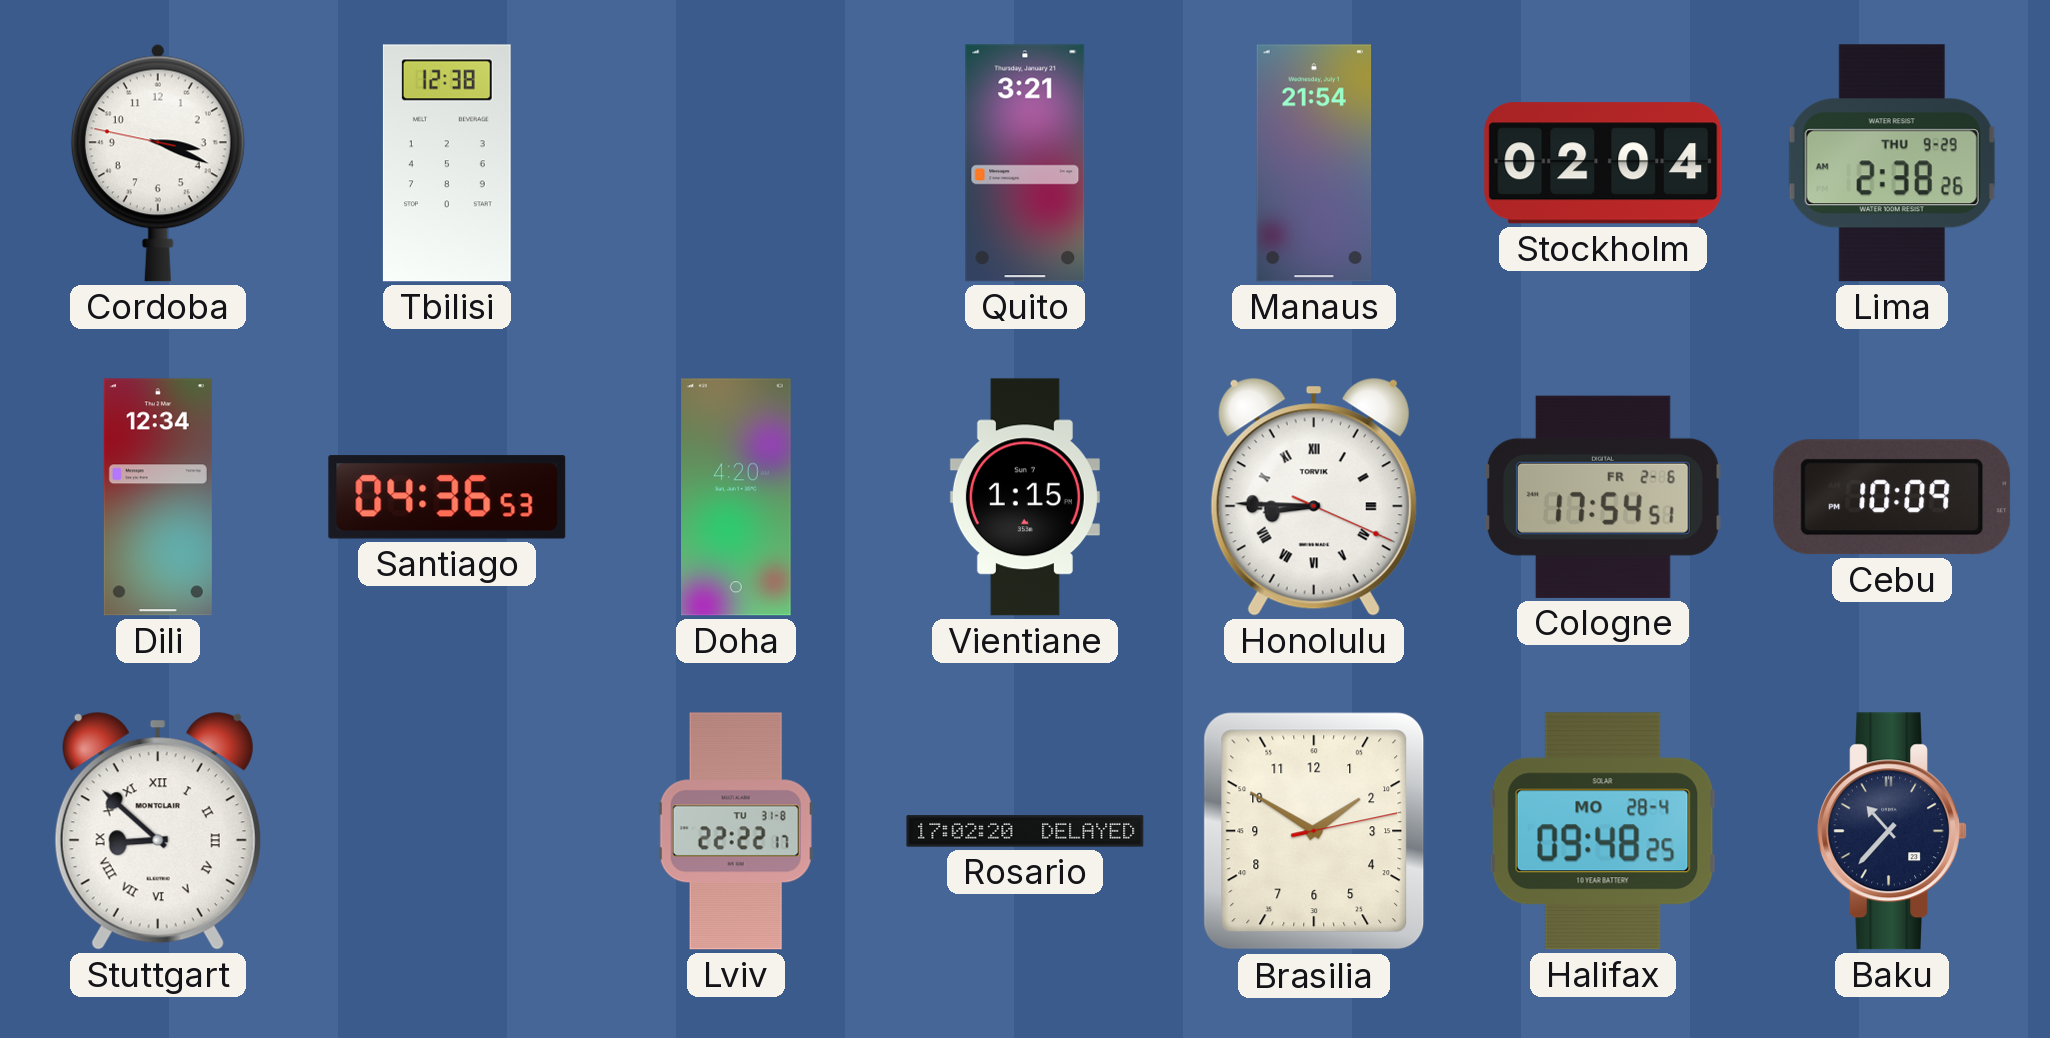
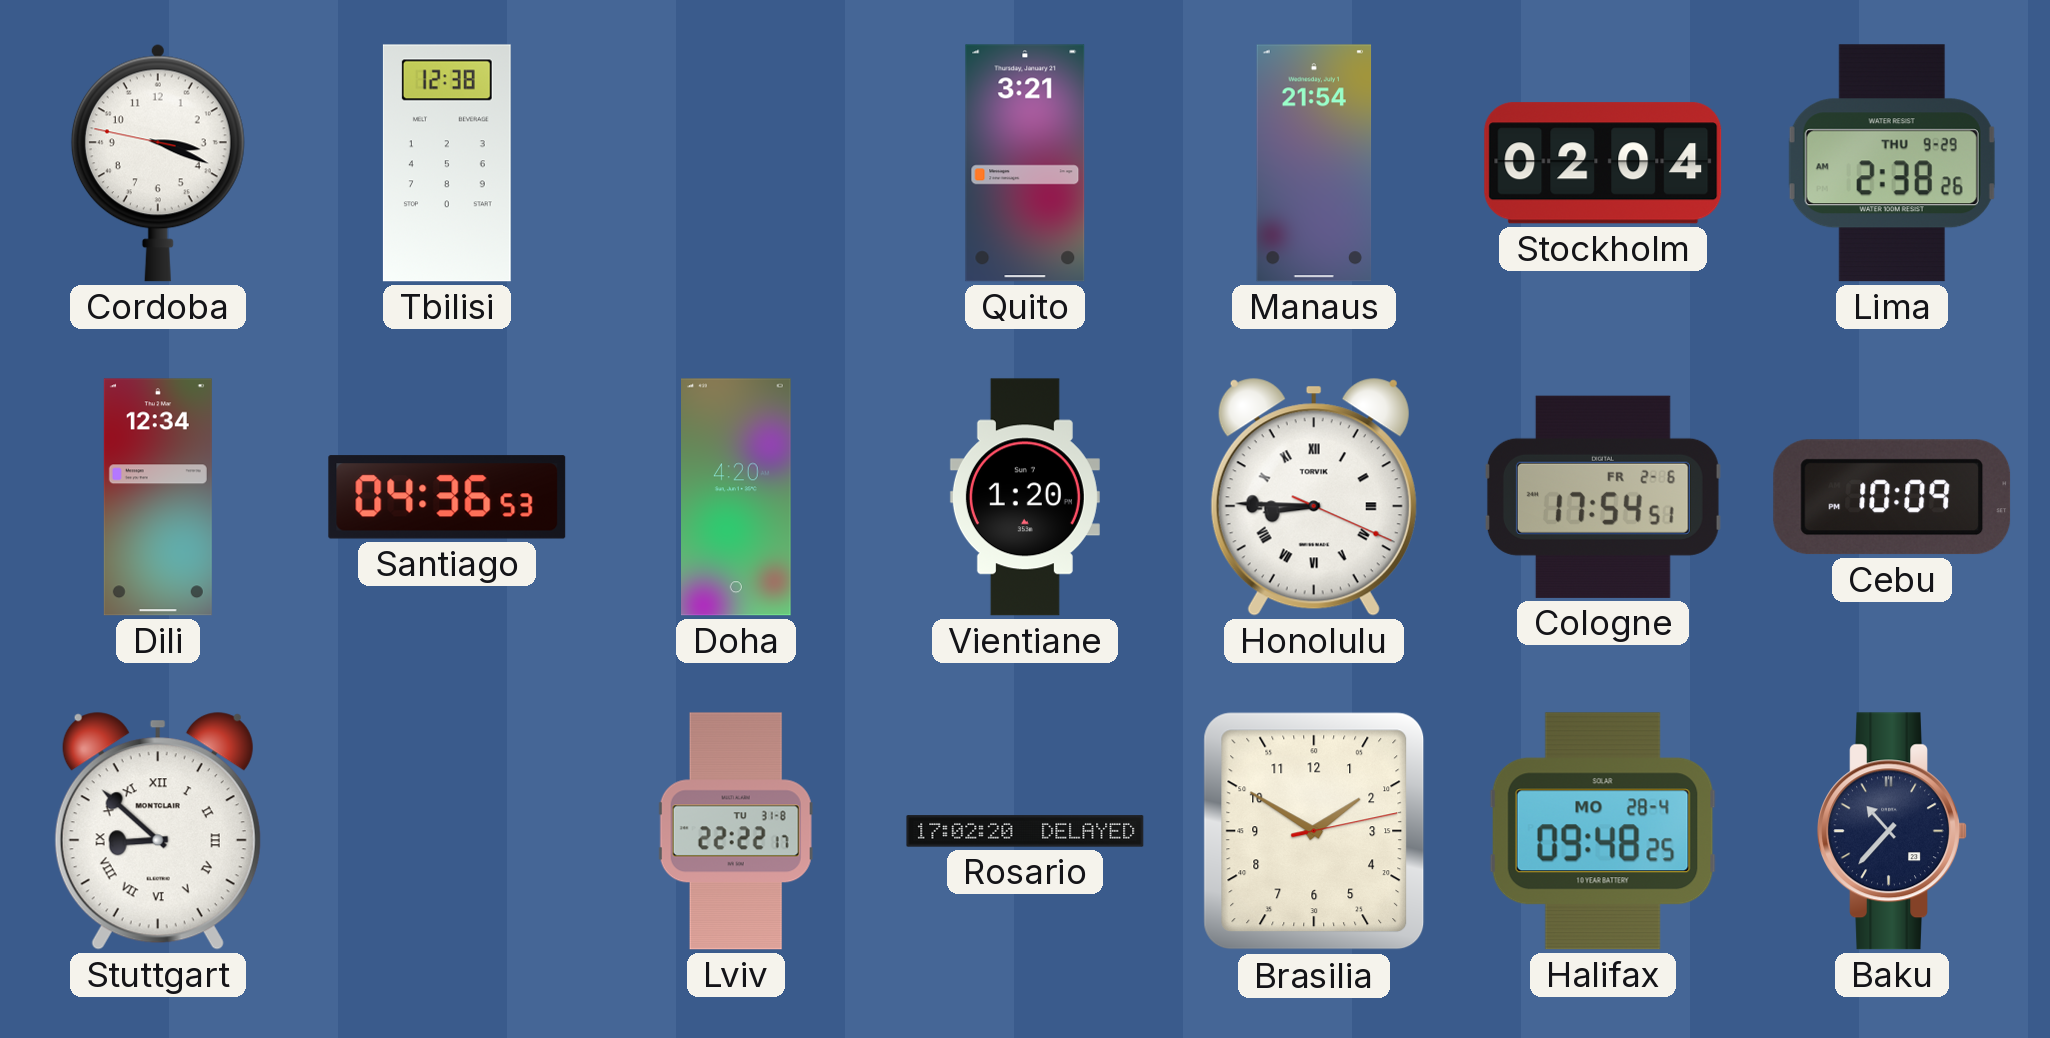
Vientiane: 1:15 -> 1:20 (1025, 497)
